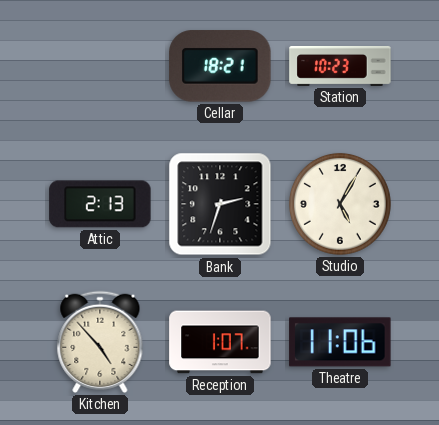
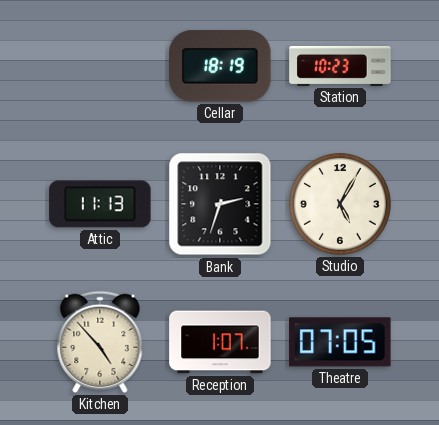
Cellar: 18:21 -> 18:19 (220, 66)
Attic: 2:13 -> 11:13 (100, 204)
Theatre: 11:06 -> 07:05 (340, 342)
